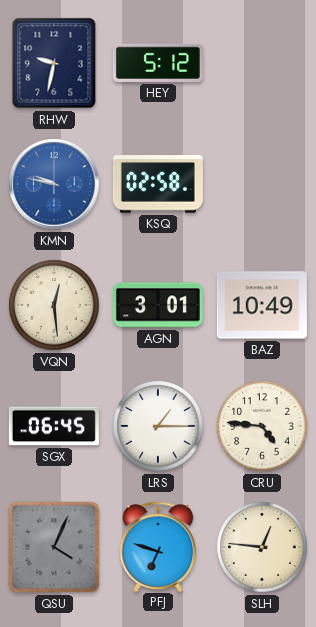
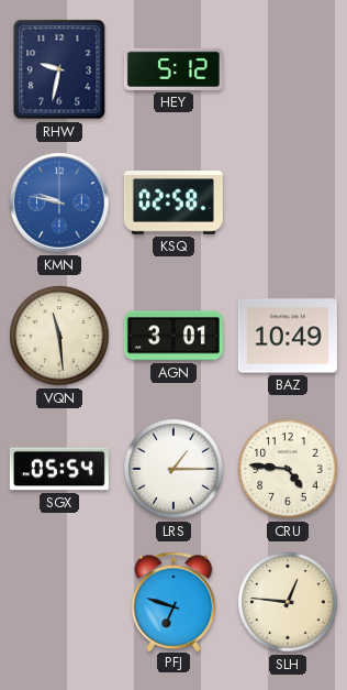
VQN: 12:29 -> 11:29 (59, 336)
SGX: 06:45 -> 05:54 (59, 469)
QSU: 4:04 -> none (54, 547)
